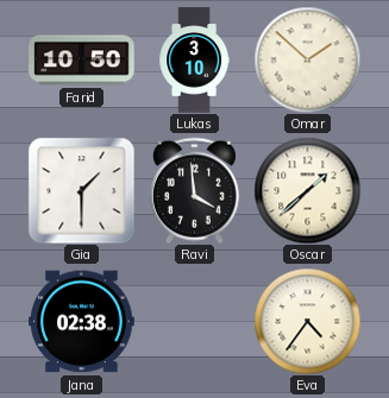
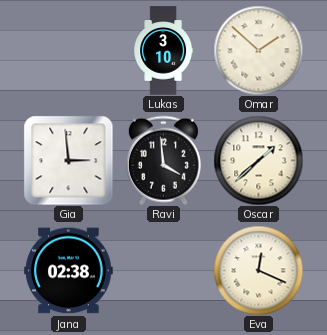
Farid: 10:50 -> none (82, 61)
Gia: 1:30 -> 2:59 (68, 160)
Eva: 4:36 -> 12:19 (258, 270)
